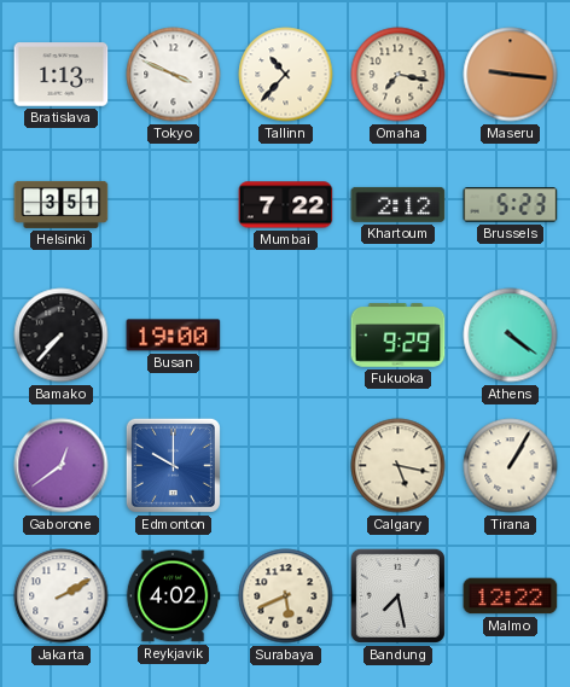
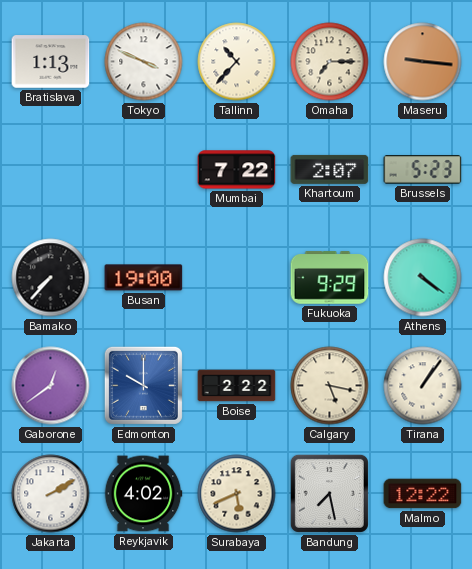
Omaha: 7:17 -> 7:15 (330, 62)
Helsinki: 3:51 -> none (62, 204)
Khartoum: 2:12 -> 2:07 (330, 169)
Boise: none -> 2:22 (237, 386)
Tirana: 1:05 -> 1:06 (423, 386)
